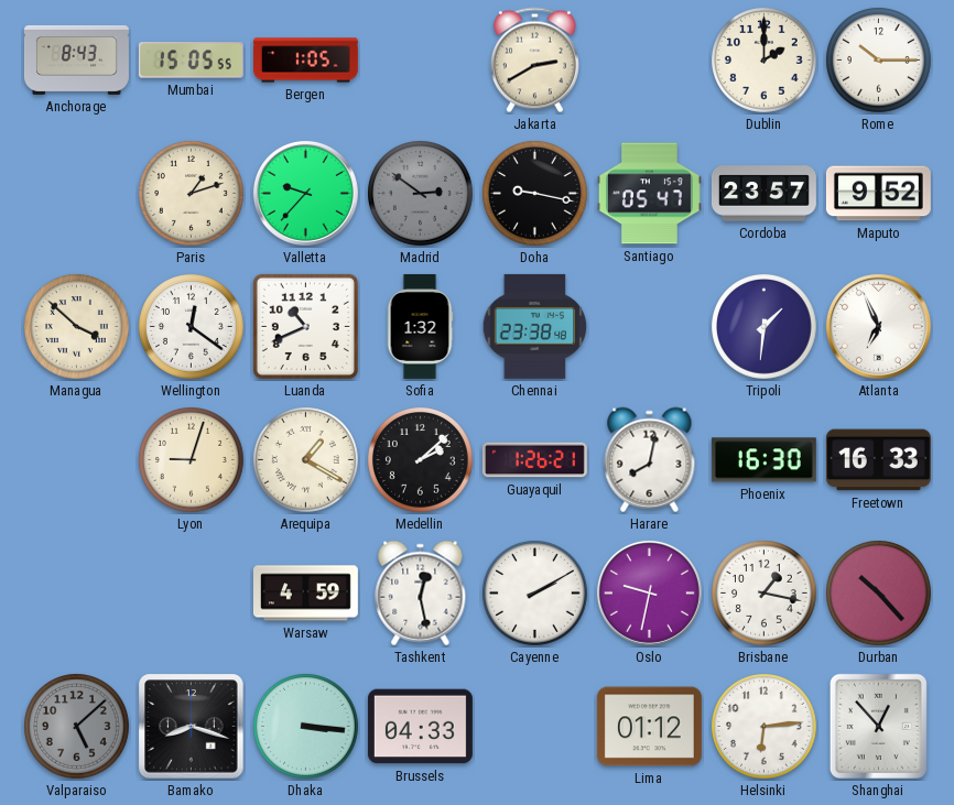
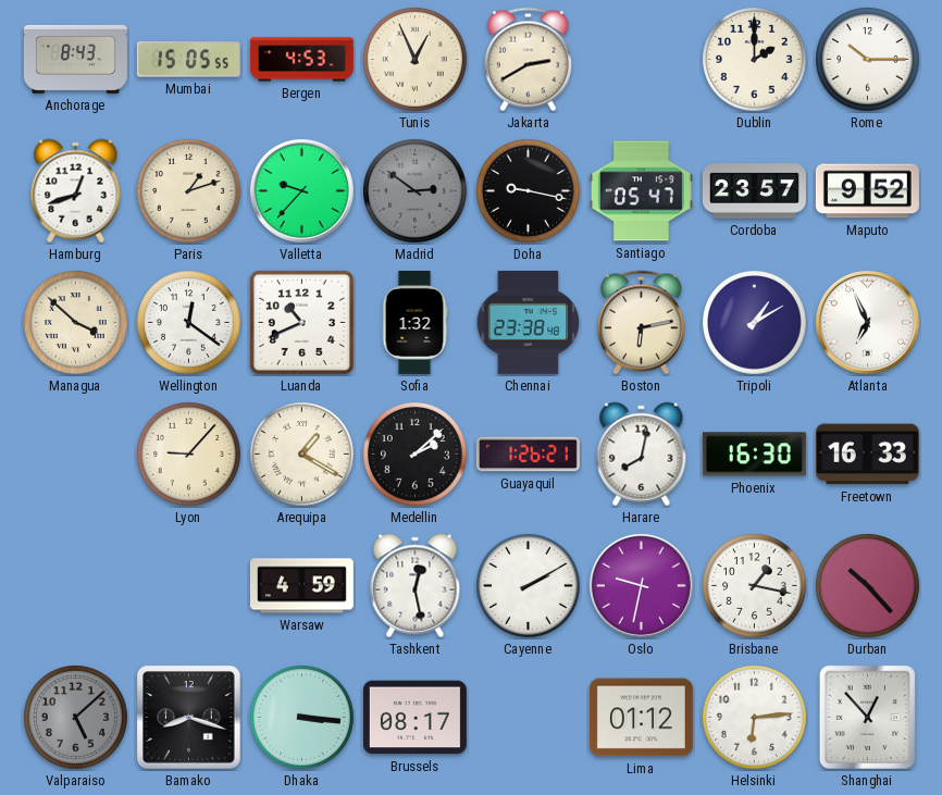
Bergen: 1:05 -> 4:53 (301, 60)
Tunis: none -> 12:56 (416, 60)
Hamburg: none -> 12:42 (76, 191)
Boston: none -> 6:13 (641, 323)
Tripoli: 1:31 -> 1:10 (755, 323)
Lyon: 9:03 -> 9:07 (189, 455)
Brussels: 04:33 -> 08:17 (414, 718)
